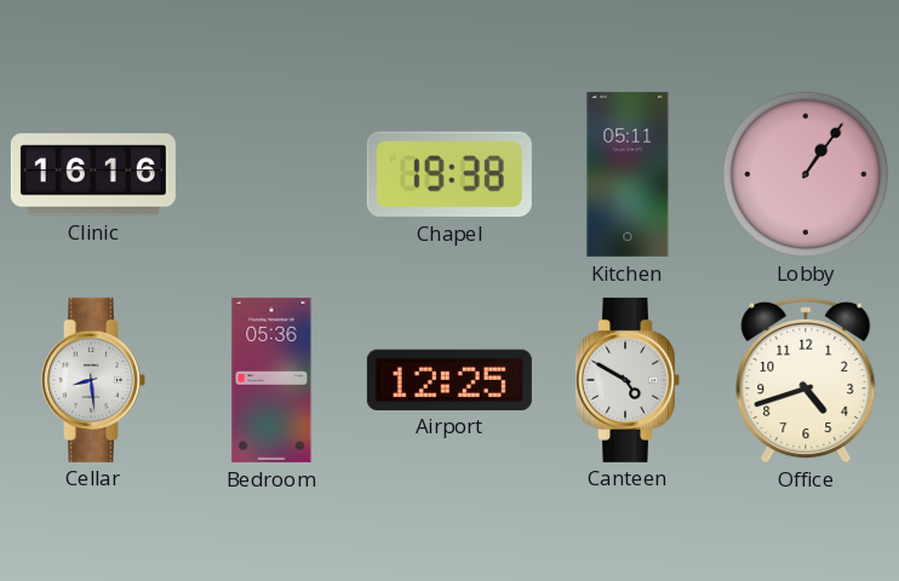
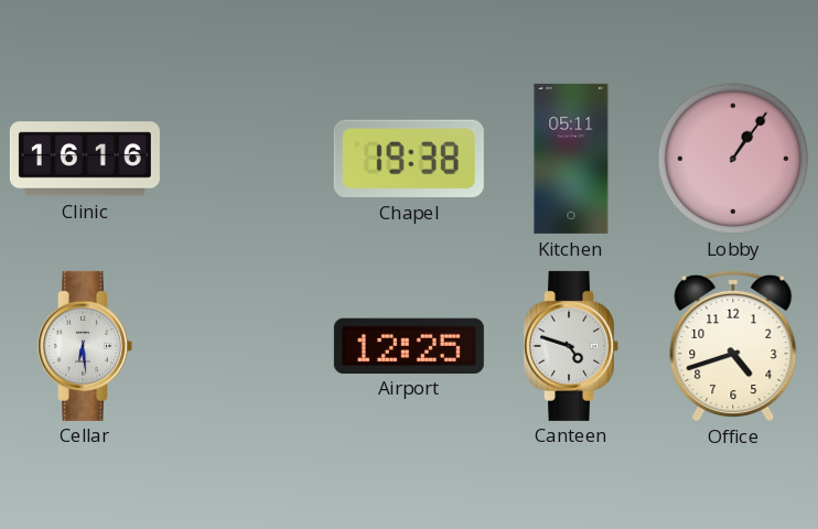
Cellar: 8:29 -> 6:29 (85, 346)
Bedroom: 05:36 -> none (271, 380)
Canteen: 4:50 -> 4:48 (571, 346)
